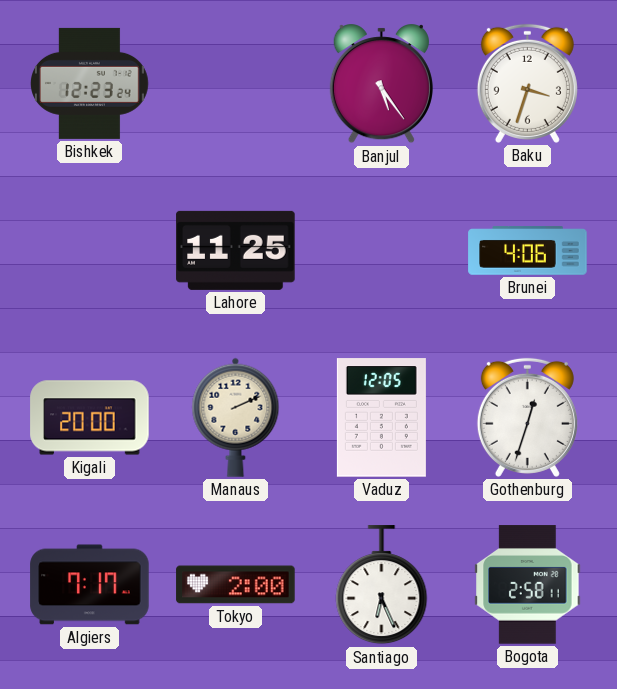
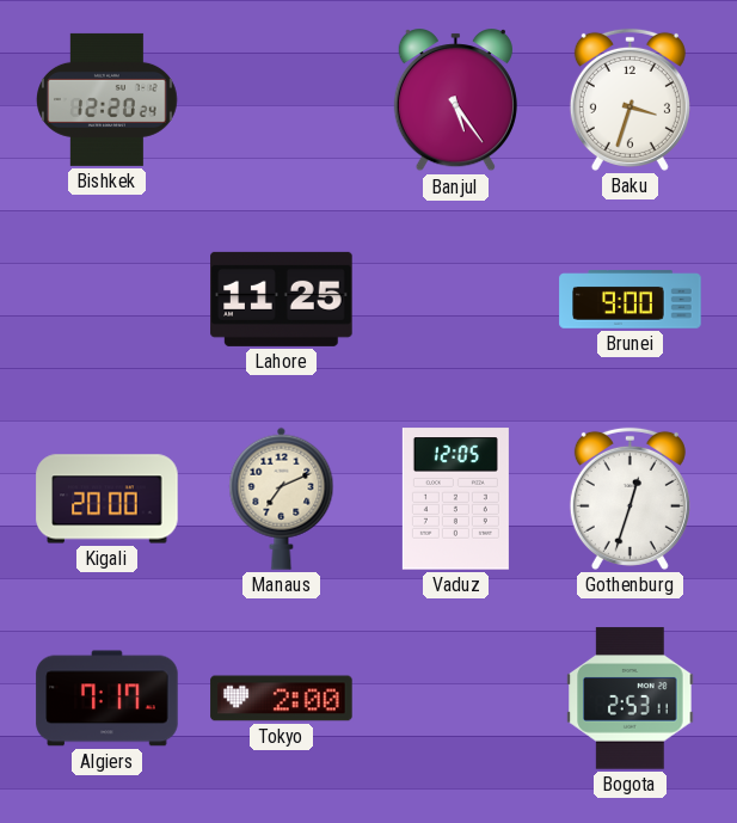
Bishkek: 12:23 -> 12:20 (108, 99)
Brunei: 4:06 -> 9:00 (631, 300)
Manaus: 2:11 -> 7:11 (282, 498)
Santiago: 6:26 -> none (382, 585)
Bogota: 2:58 -> 2:53 (631, 699)
